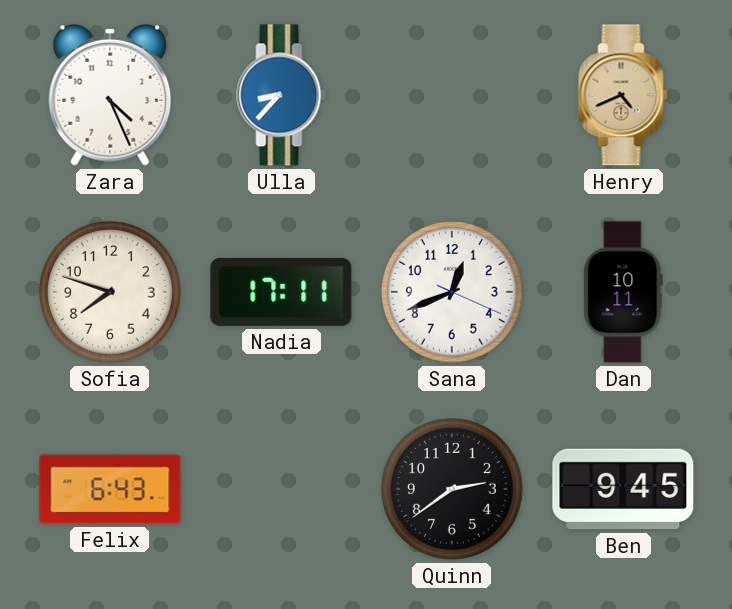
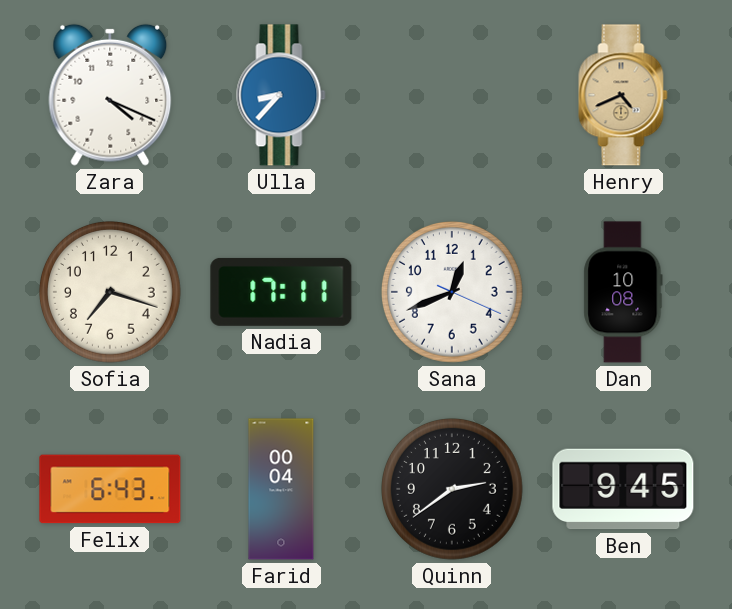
Zara: 4:26 -> 4:19 (110, 95)
Sofia: 7:48 -> 7:18 (110, 292)
Dan: 10:11 -> 10:08 (623, 292)
Farid: none -> 00:04 (281, 489)
